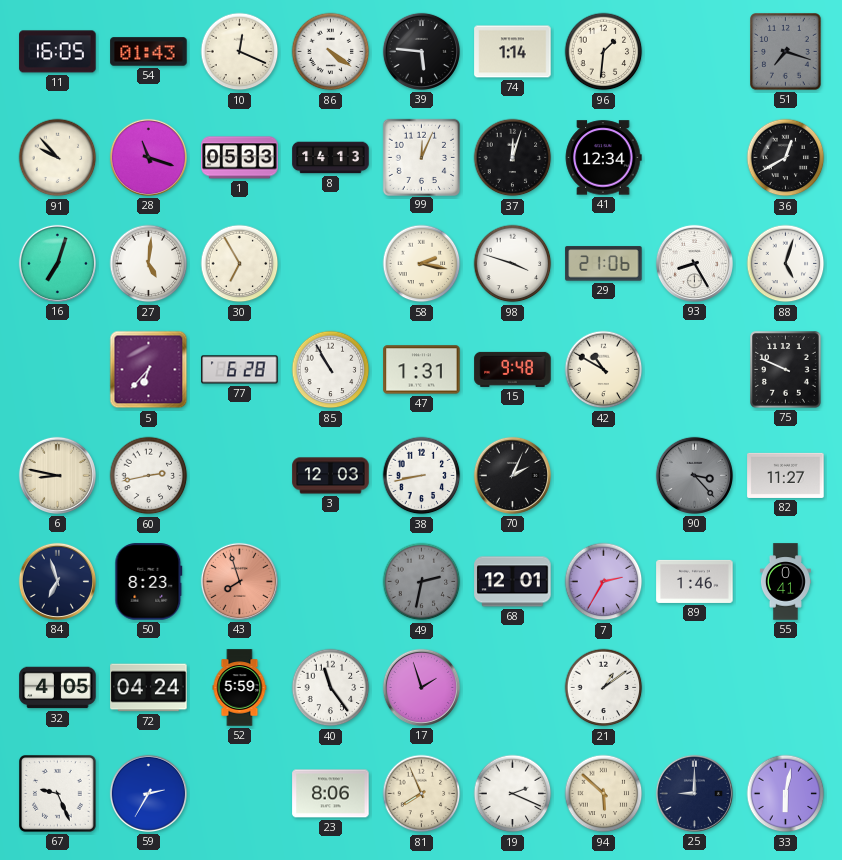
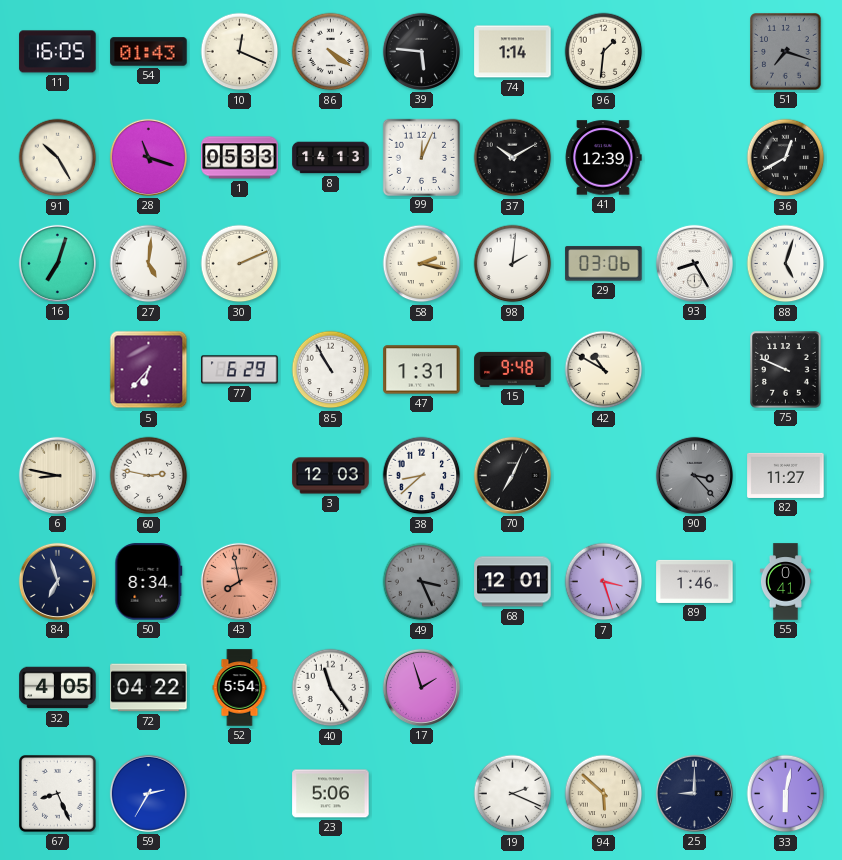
91: 9:53 -> 10:25 (58, 158)
37: 12:03 -> 10:10 (513, 158)
41: 12:34 -> 12:39 (603, 158)
30: 6:55 -> 2:11 (240, 264)
98: 3:48 -> 2:01 (513, 264)
29: 21:06 -> 03:06 (604, 264)
77: 6:28 -> 6:29 (240, 370)
60: 2:43 -> 2:47 (149, 476)
38: 8:43 -> 8:38 (422, 476)
70: 2:04 -> 7:04 (512, 475)
50: 8:23 -> 8:34 (149, 582)
43: 7:57 -> 7:58 (239, 581)
49: 2:32 -> 3:26 (422, 582)
7: 2:35 -> 3:27 (604, 582)
72: 04:24 -> 04:22 (149, 688)
52: 5:59 -> 5:54 (240, 688)
21: 1:09 -> none (604, 688)
67: 9:26 -> 8:26 (58, 794)
23: 8:06 -> 5:06 (331, 794)
81: 7:56 -> none (422, 794)
